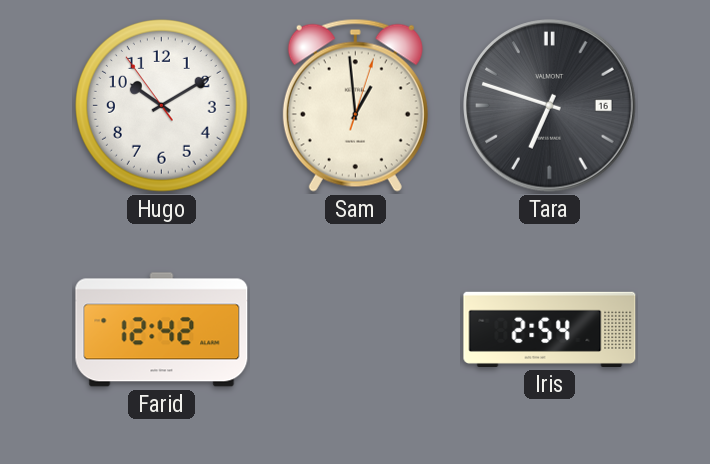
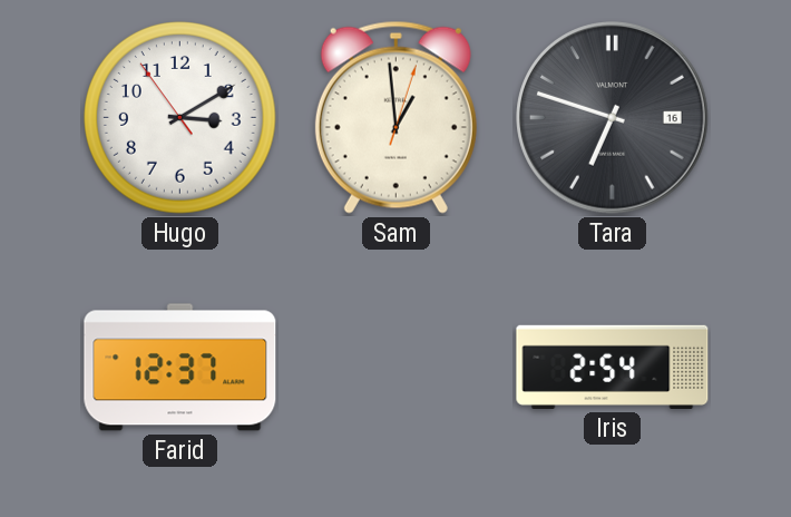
Hugo: 10:09 -> 3:09 (180, 118)
Farid: 12:42 -> 12:37 (180, 368)
